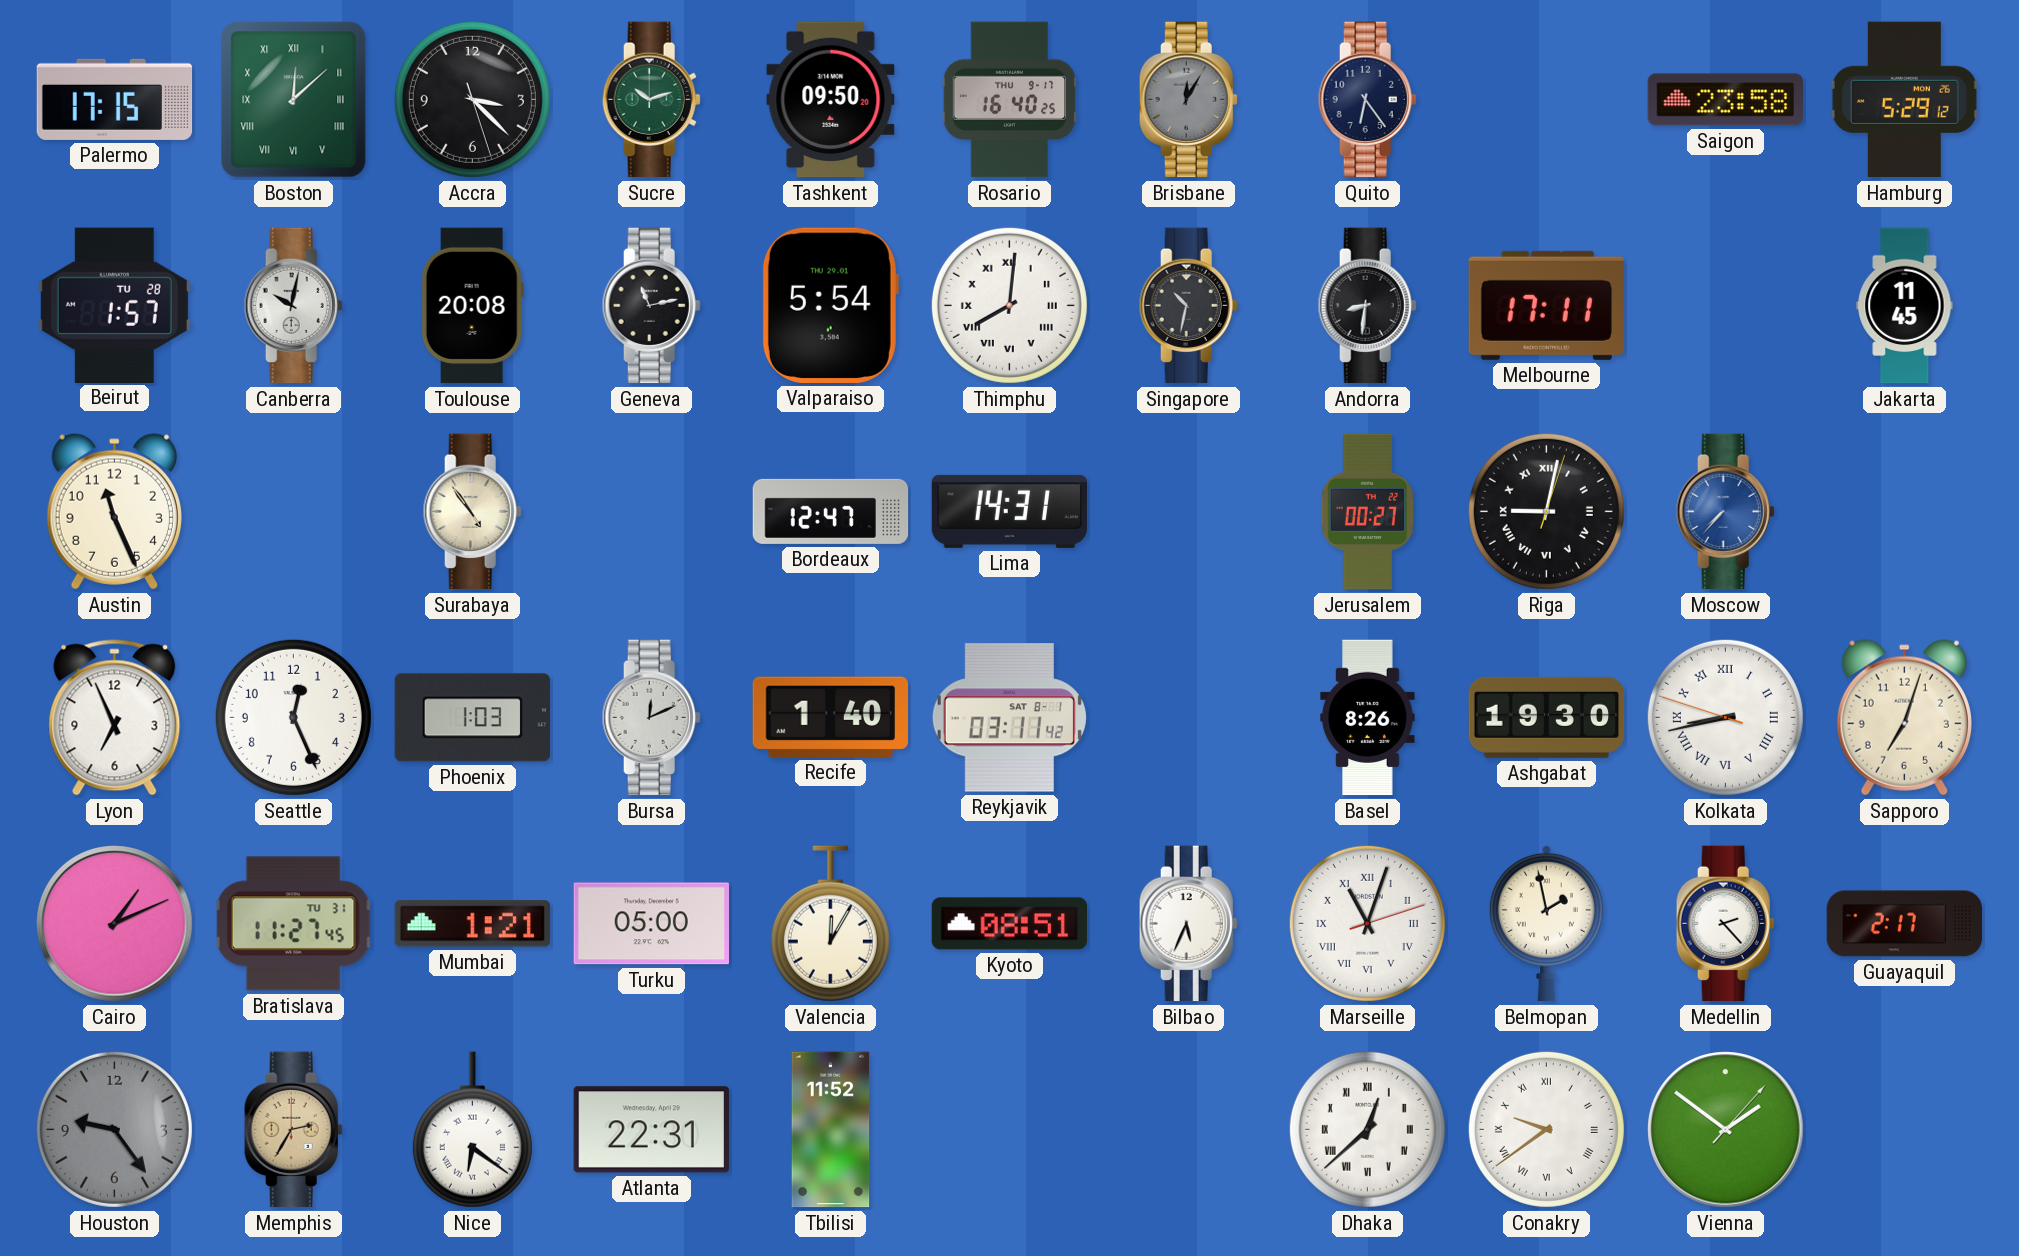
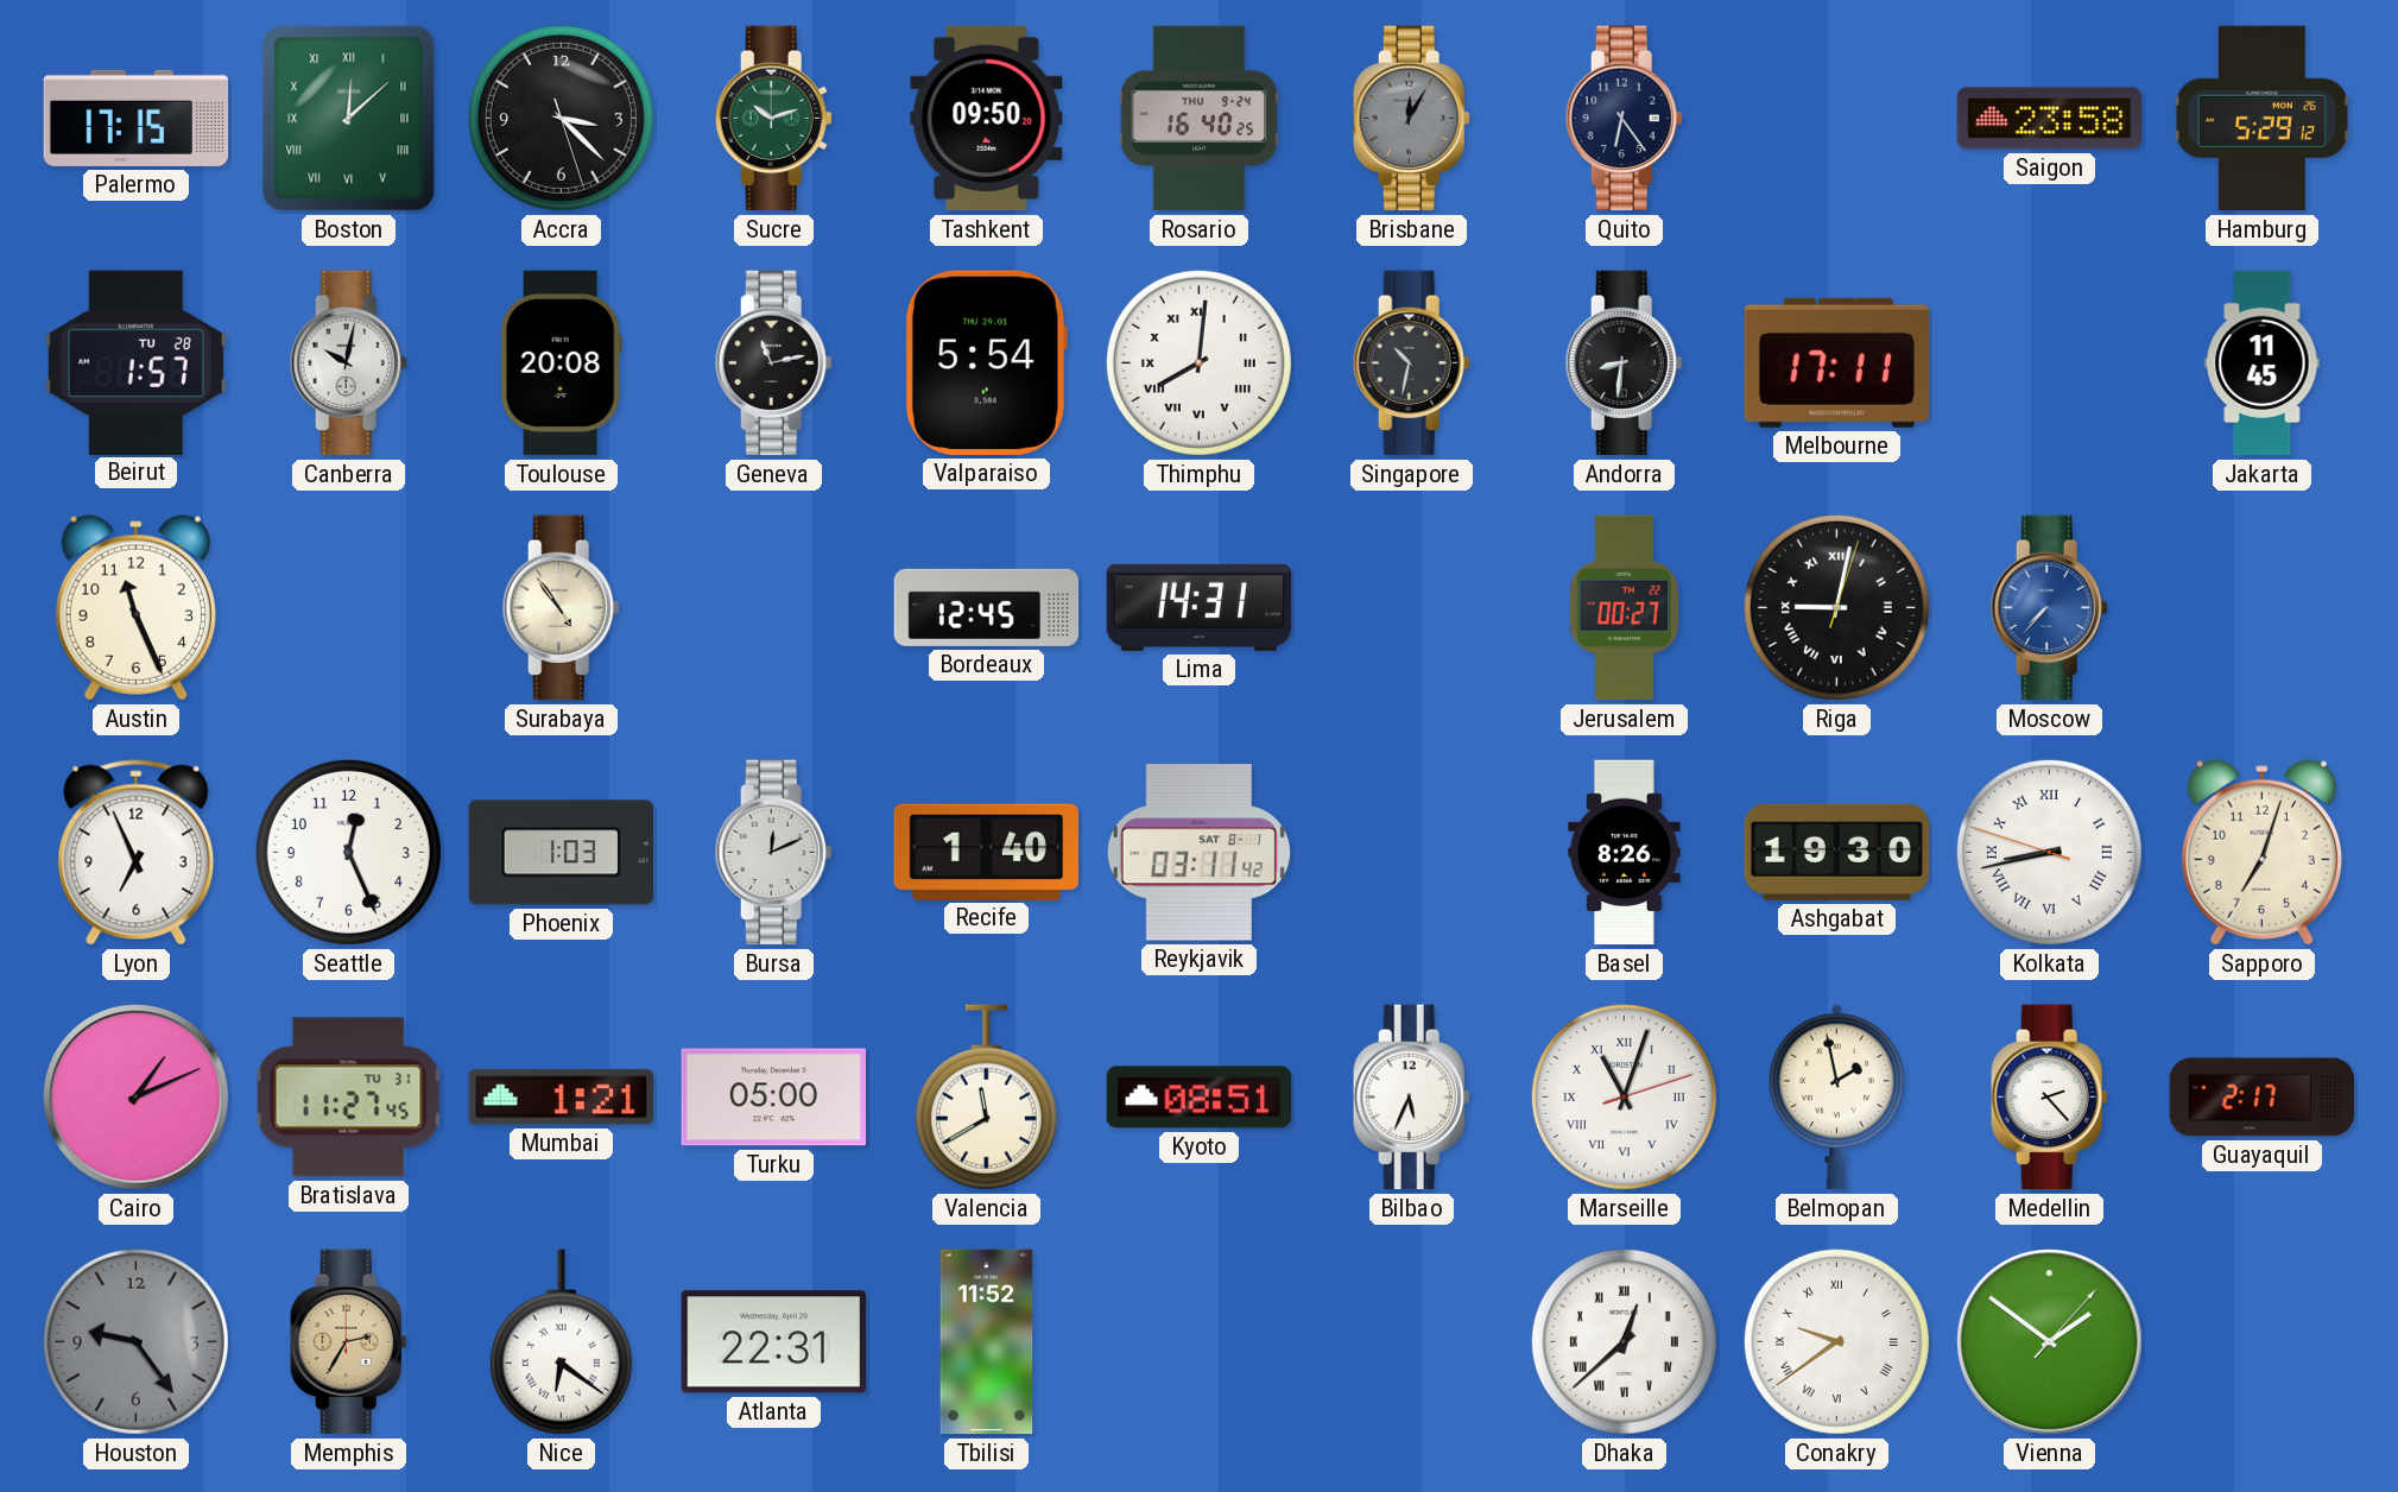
Rosario date: THU 9-17 -> THU 9-24 (1200, 119)
Bordeaux: 12:47 -> 12:45 (987, 607)
Valencia: 12:05 -> 11:40 (986, 1098)
